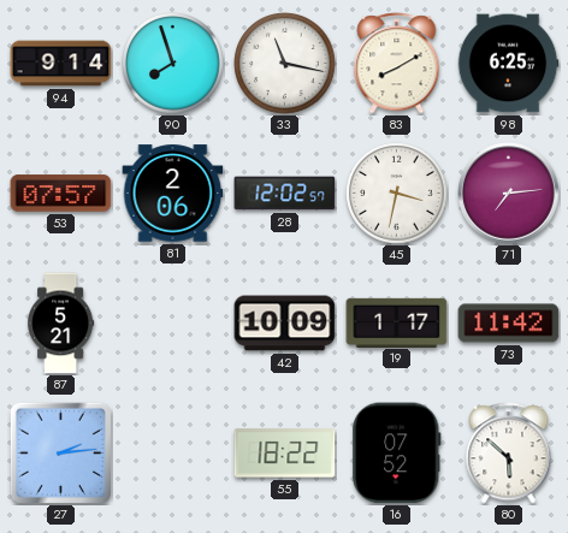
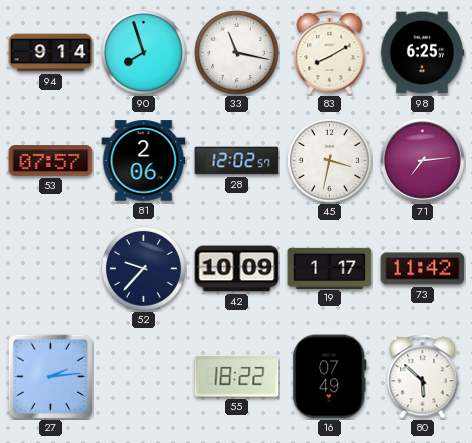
87: 5:21 -> none (61, 324)
52: none -> 9:37 (144, 269)
16: 07:52 -> 07:49 (330, 377)
